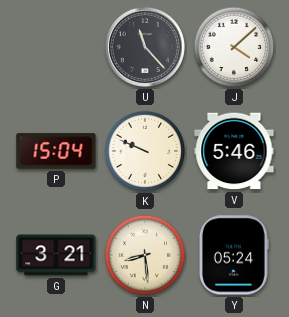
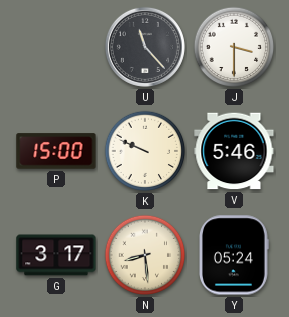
J: 4:08 -> 3:30 (234, 47)
P: 15:04 -> 15:00 (56, 151)
G: 3:21 -> 3:17 (56, 255)
